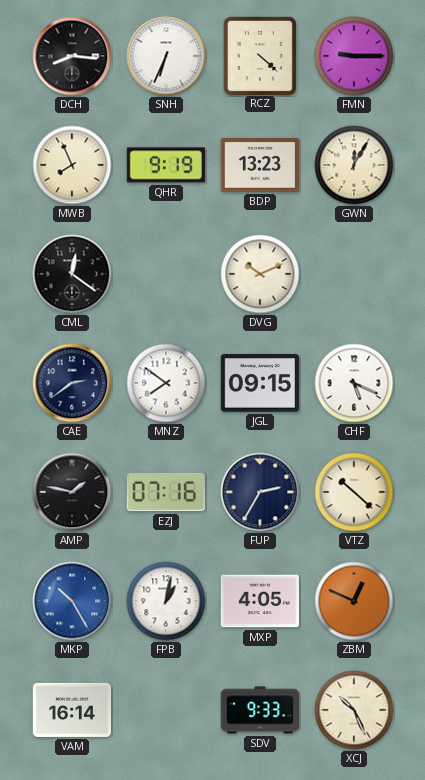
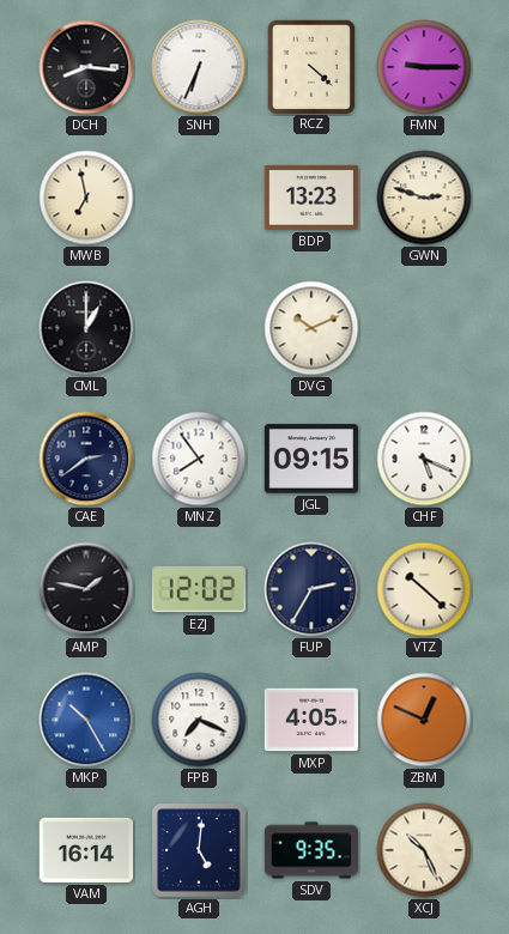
MWB: 7:56 -> 6:58 (86, 198)
QHR: 9:19 -> none (166, 165)
GWN: 12:05 -> 2:48 (424, 198)
CML: 12:21 -> 1:00 (86, 328)
MNZ: 7:51 -> 7:54 (199, 459)
EZJ: 07:16 -> 12:02 (199, 589)
FPB: 1:02 -> 7:19 (199, 720)
AGH: none -> 5:01 (199, 850)
SDV: 9:33 -> 9:35 (310, 850)
